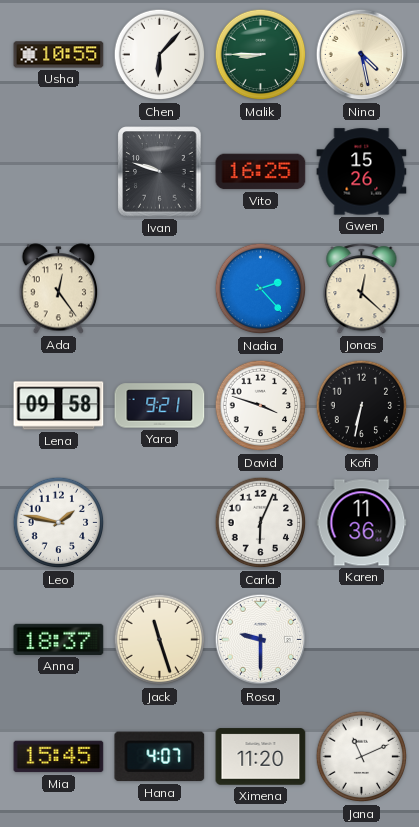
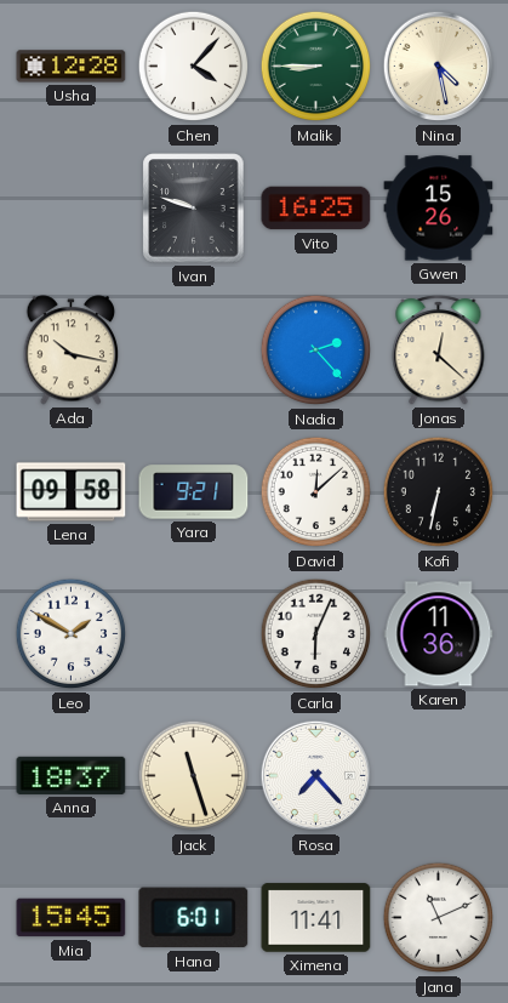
Usha: 10:55 -> 12:28 (72, 67)
Chen: 6:07 -> 4:07 (194, 67)
Ada: 12:24 -> 10:17 (72, 351)
David: 3:48 -> 12:08 (316, 492)
Leo: 1:47 -> 1:50 (72, 634)
Rosa: 9:30 -> 7:23 (316, 776)
Hana: 4:07 -> 6:01 (194, 918)
Ximena: 11:20 -> 11:41 (316, 918)
